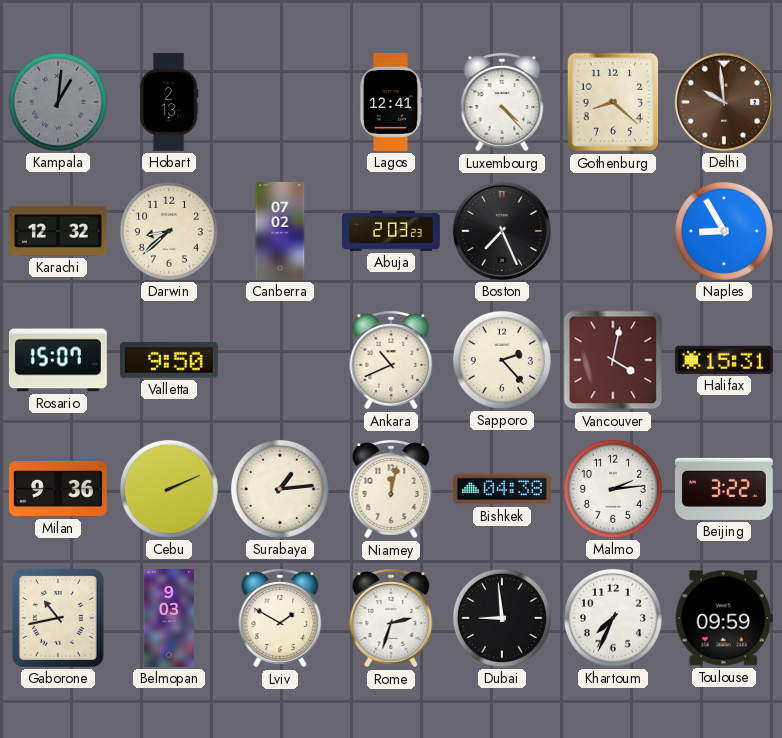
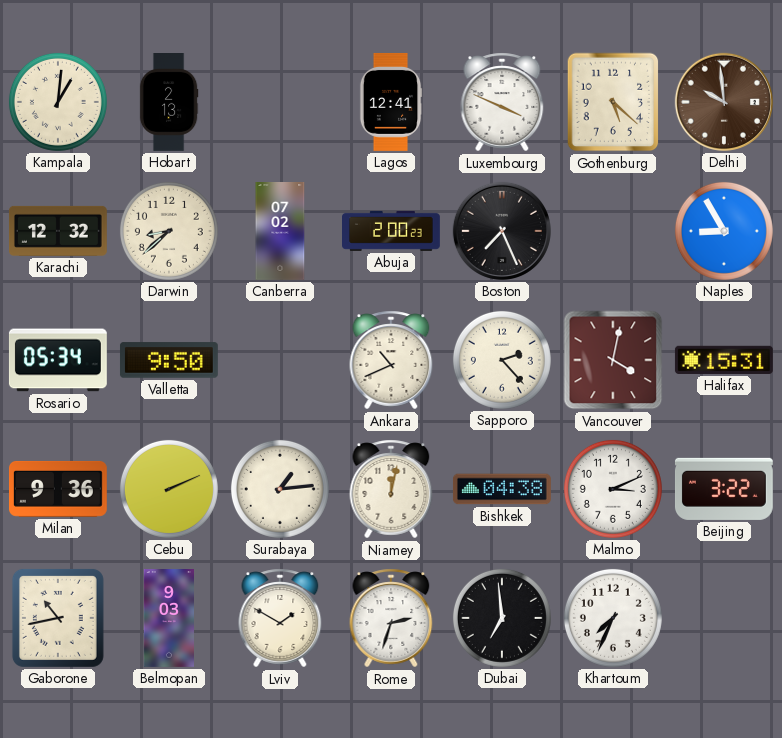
Kampala dial: grey -> cream (58, 102)
Luxembourg: 4:23 -> 3:49 (502, 102)
Gothenburg: 8:22 -> 5:22 (613, 102)
Abuja: 2:03 -> 2:00 (392, 231)
Rosario: 15:07 -> 05:34 (58, 360)
Malmo: 2:14 -> 3:11 (613, 489)
Dubai: 8:59 -> 6:59 (502, 618)
Toulouse: 09:59 -> none (724, 618)
